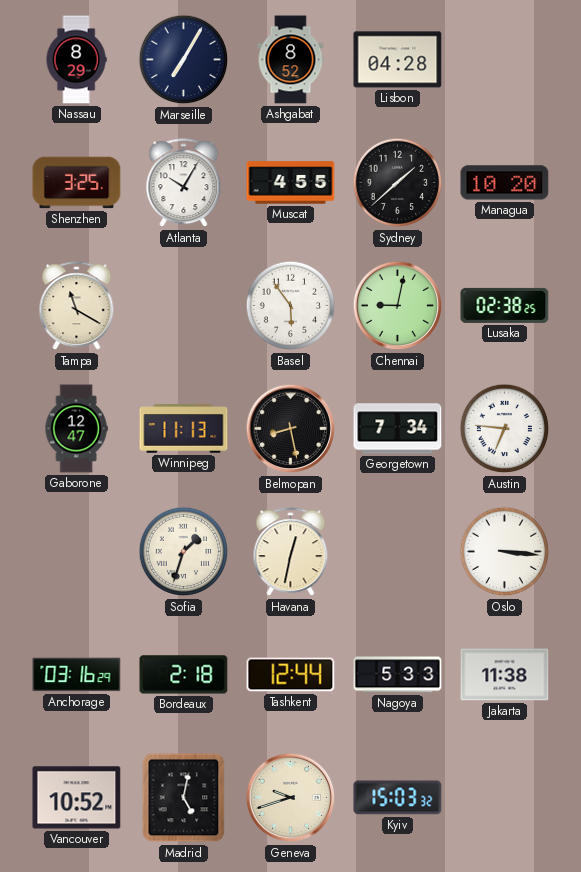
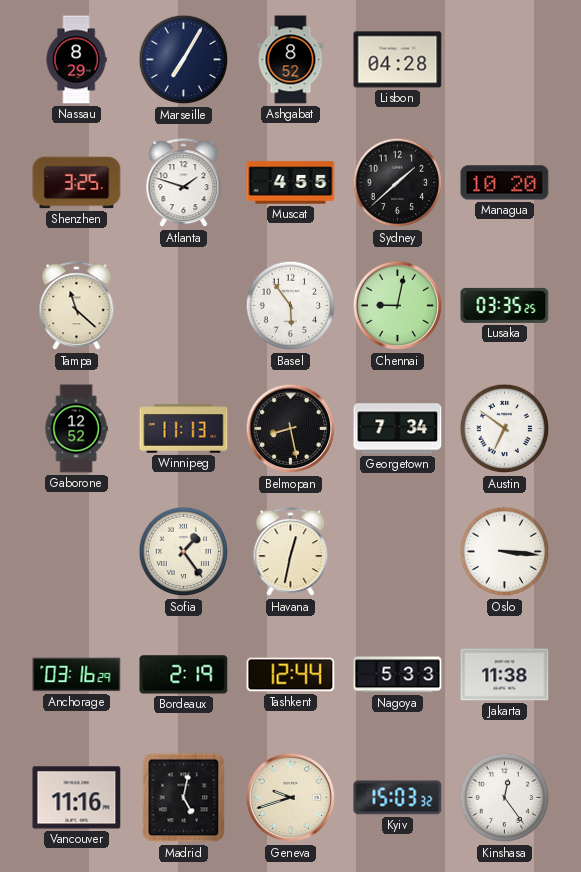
Atlanta: 10:05 -> 1:48 (184, 183)
Tampa: 11:20 -> 11:22 (77, 306)
Lusaka: 02:38 -> 03:35 (505, 305)
Gaborone: 12:47 -> 12:52 (76, 429)
Austin: 6:46 -> 6:51 (505, 429)
Sofia: 1:33 -> 1:24 (184, 552)
Bordeaux: 2:18 -> 2:19 (184, 675)
Vancouver: 10:52 -> 11:16 (77, 798)
Kinshasa: none -> 12:24 (505, 798)
